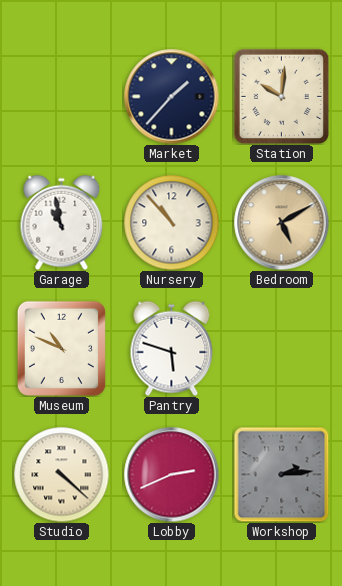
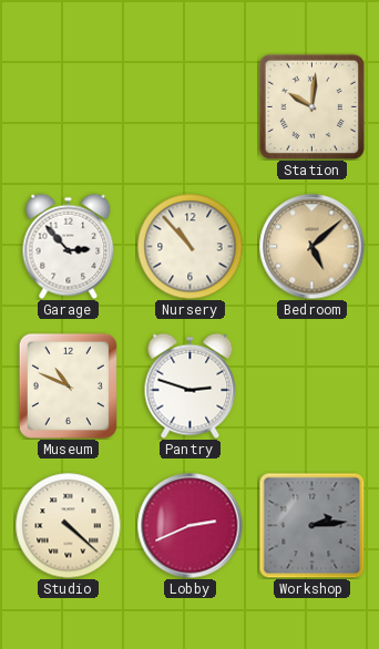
Market: 1:37 -> none (171, 96)
Garage: 10:58 -> 2:53 (69, 246)
Bedroom: 5:10 -> 5:08 (311, 246)
Pantry: 5:48 -> 2:48 (191, 385)
